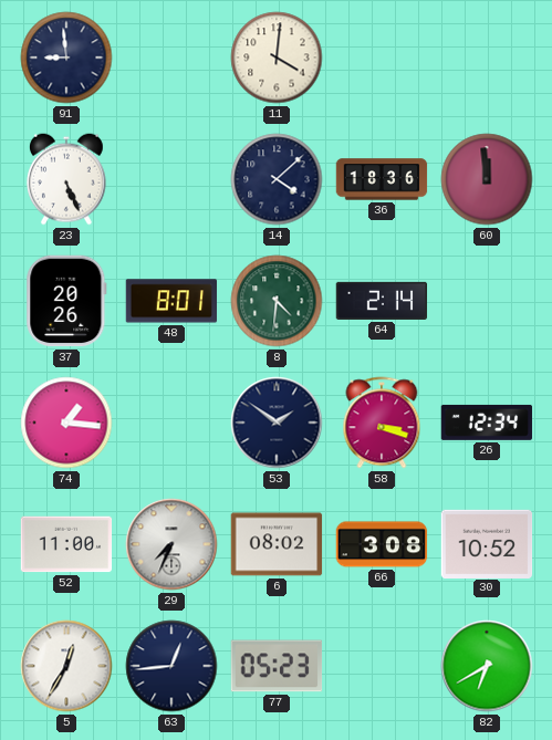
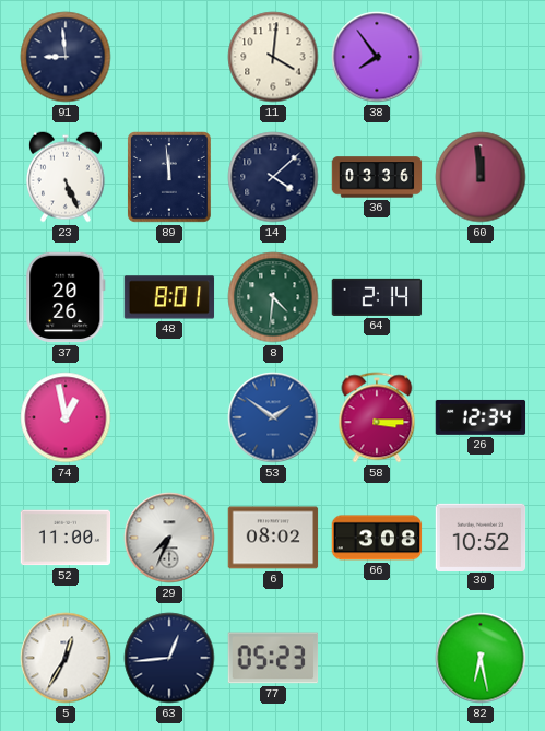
38: none -> 7:54 (377, 57)
89: none -> 11:59 (170, 178)
36: 18:36 -> 03:36 (377, 177)
74: 1:16 -> 12:58 (66, 417)
53 dial: navy -> blue (273, 417)
58: 3:18 -> 3:15 (377, 417)
82: 6:40 -> 6:28 (481, 658)
